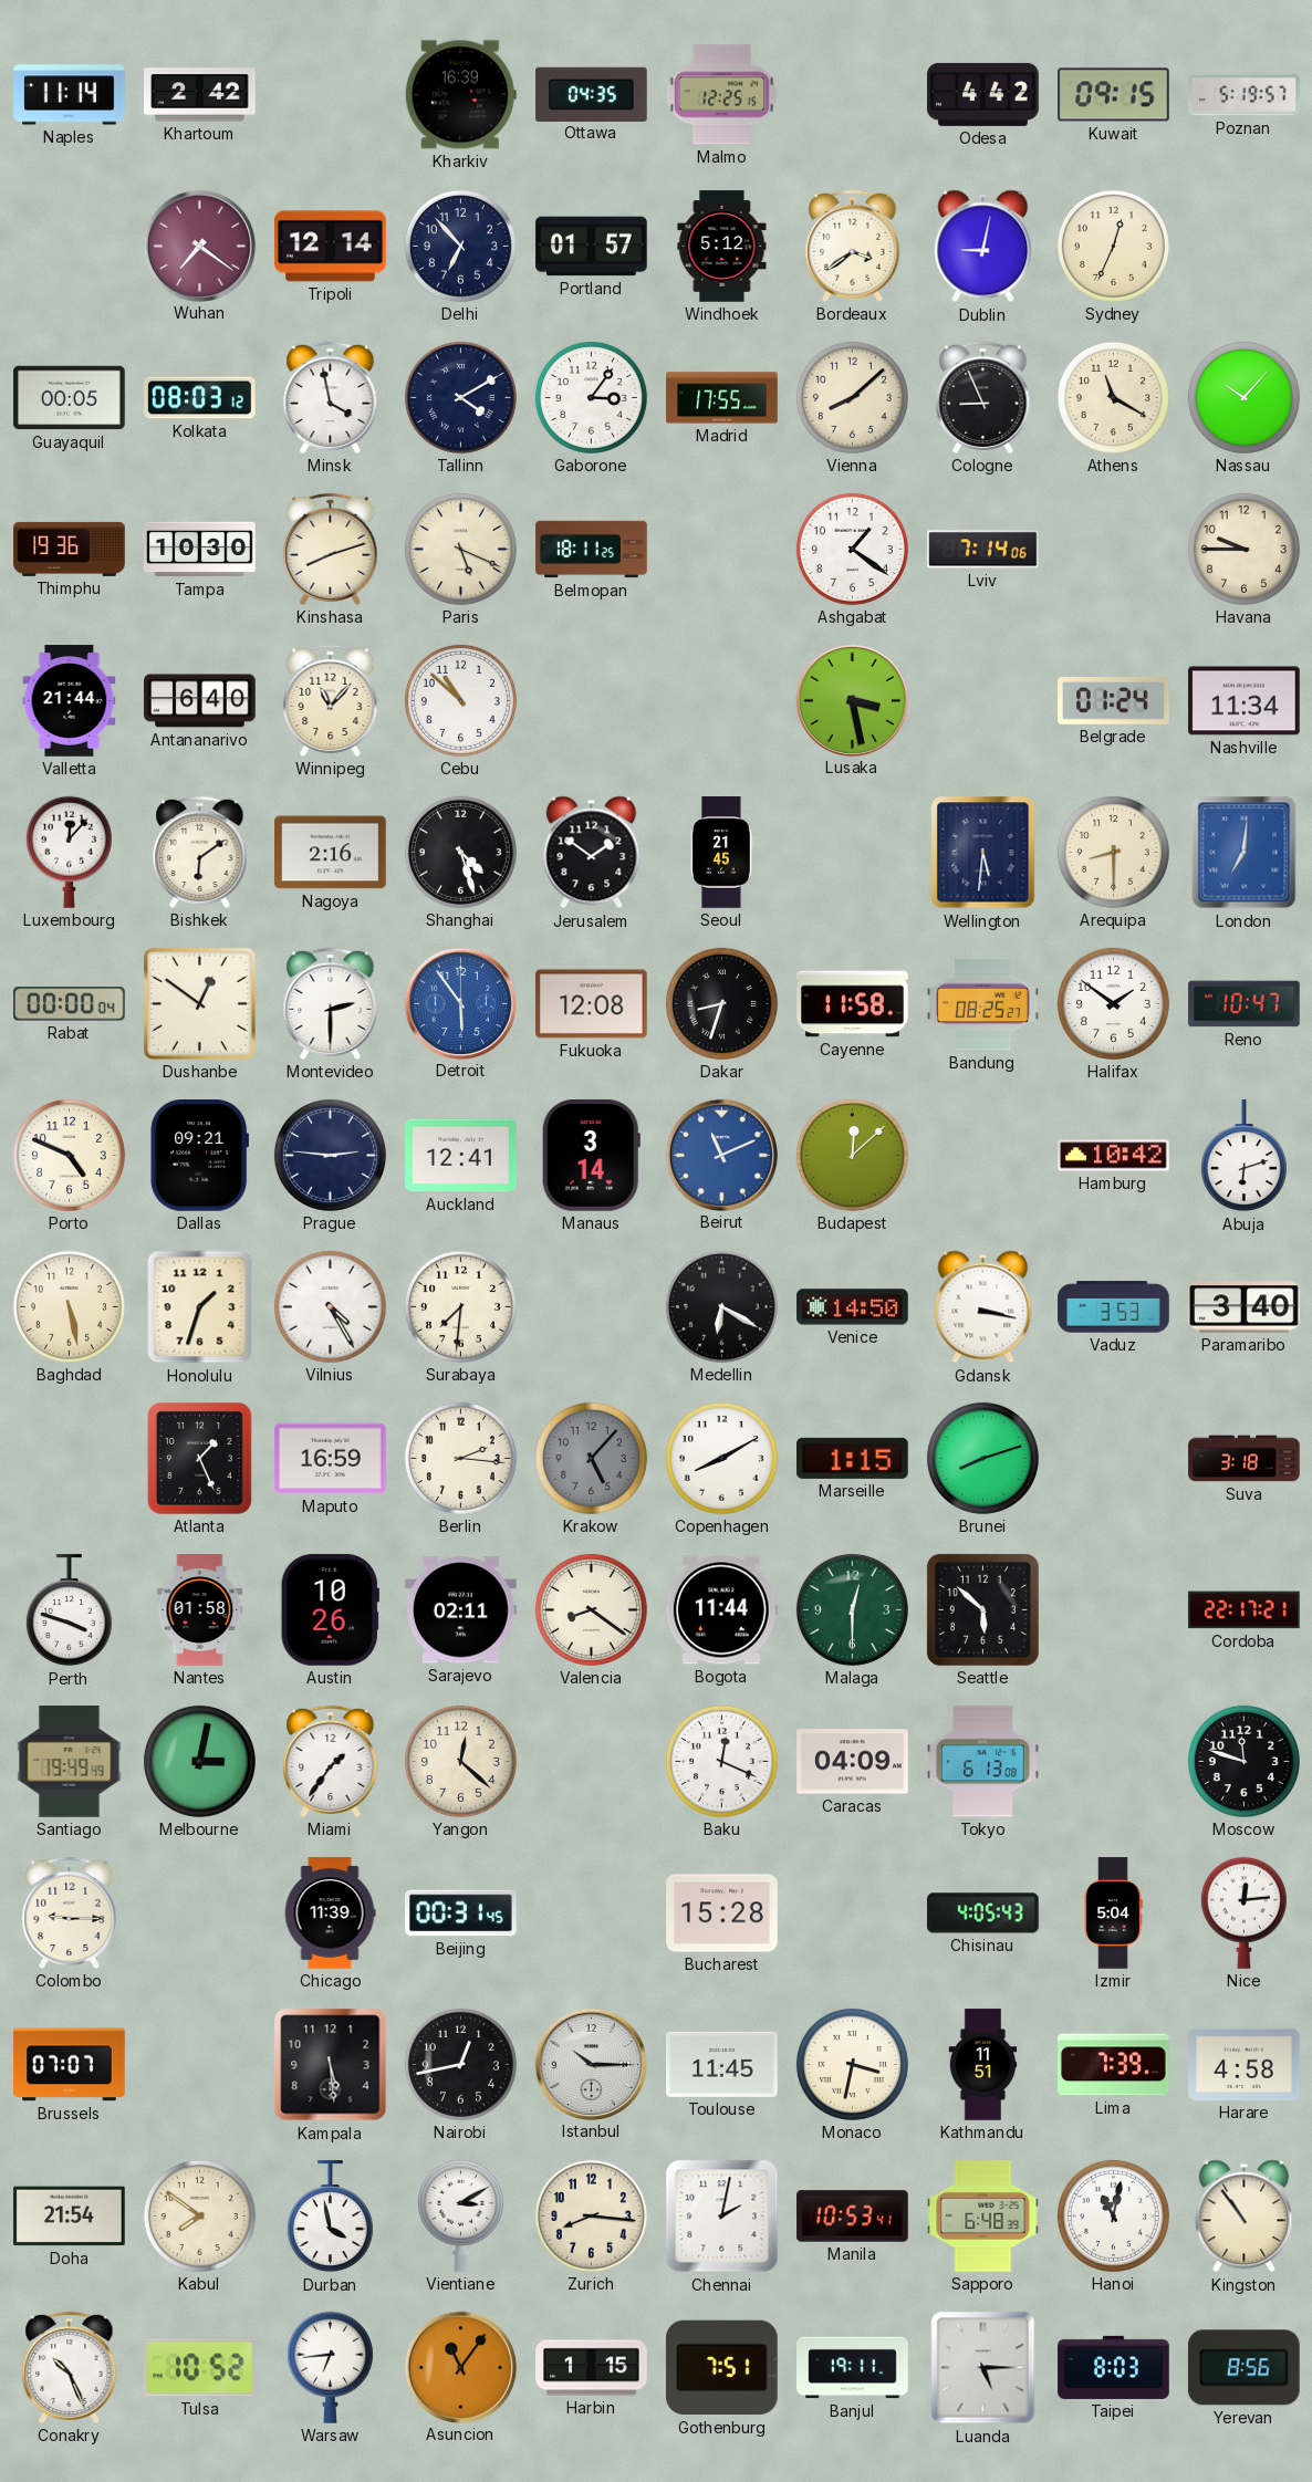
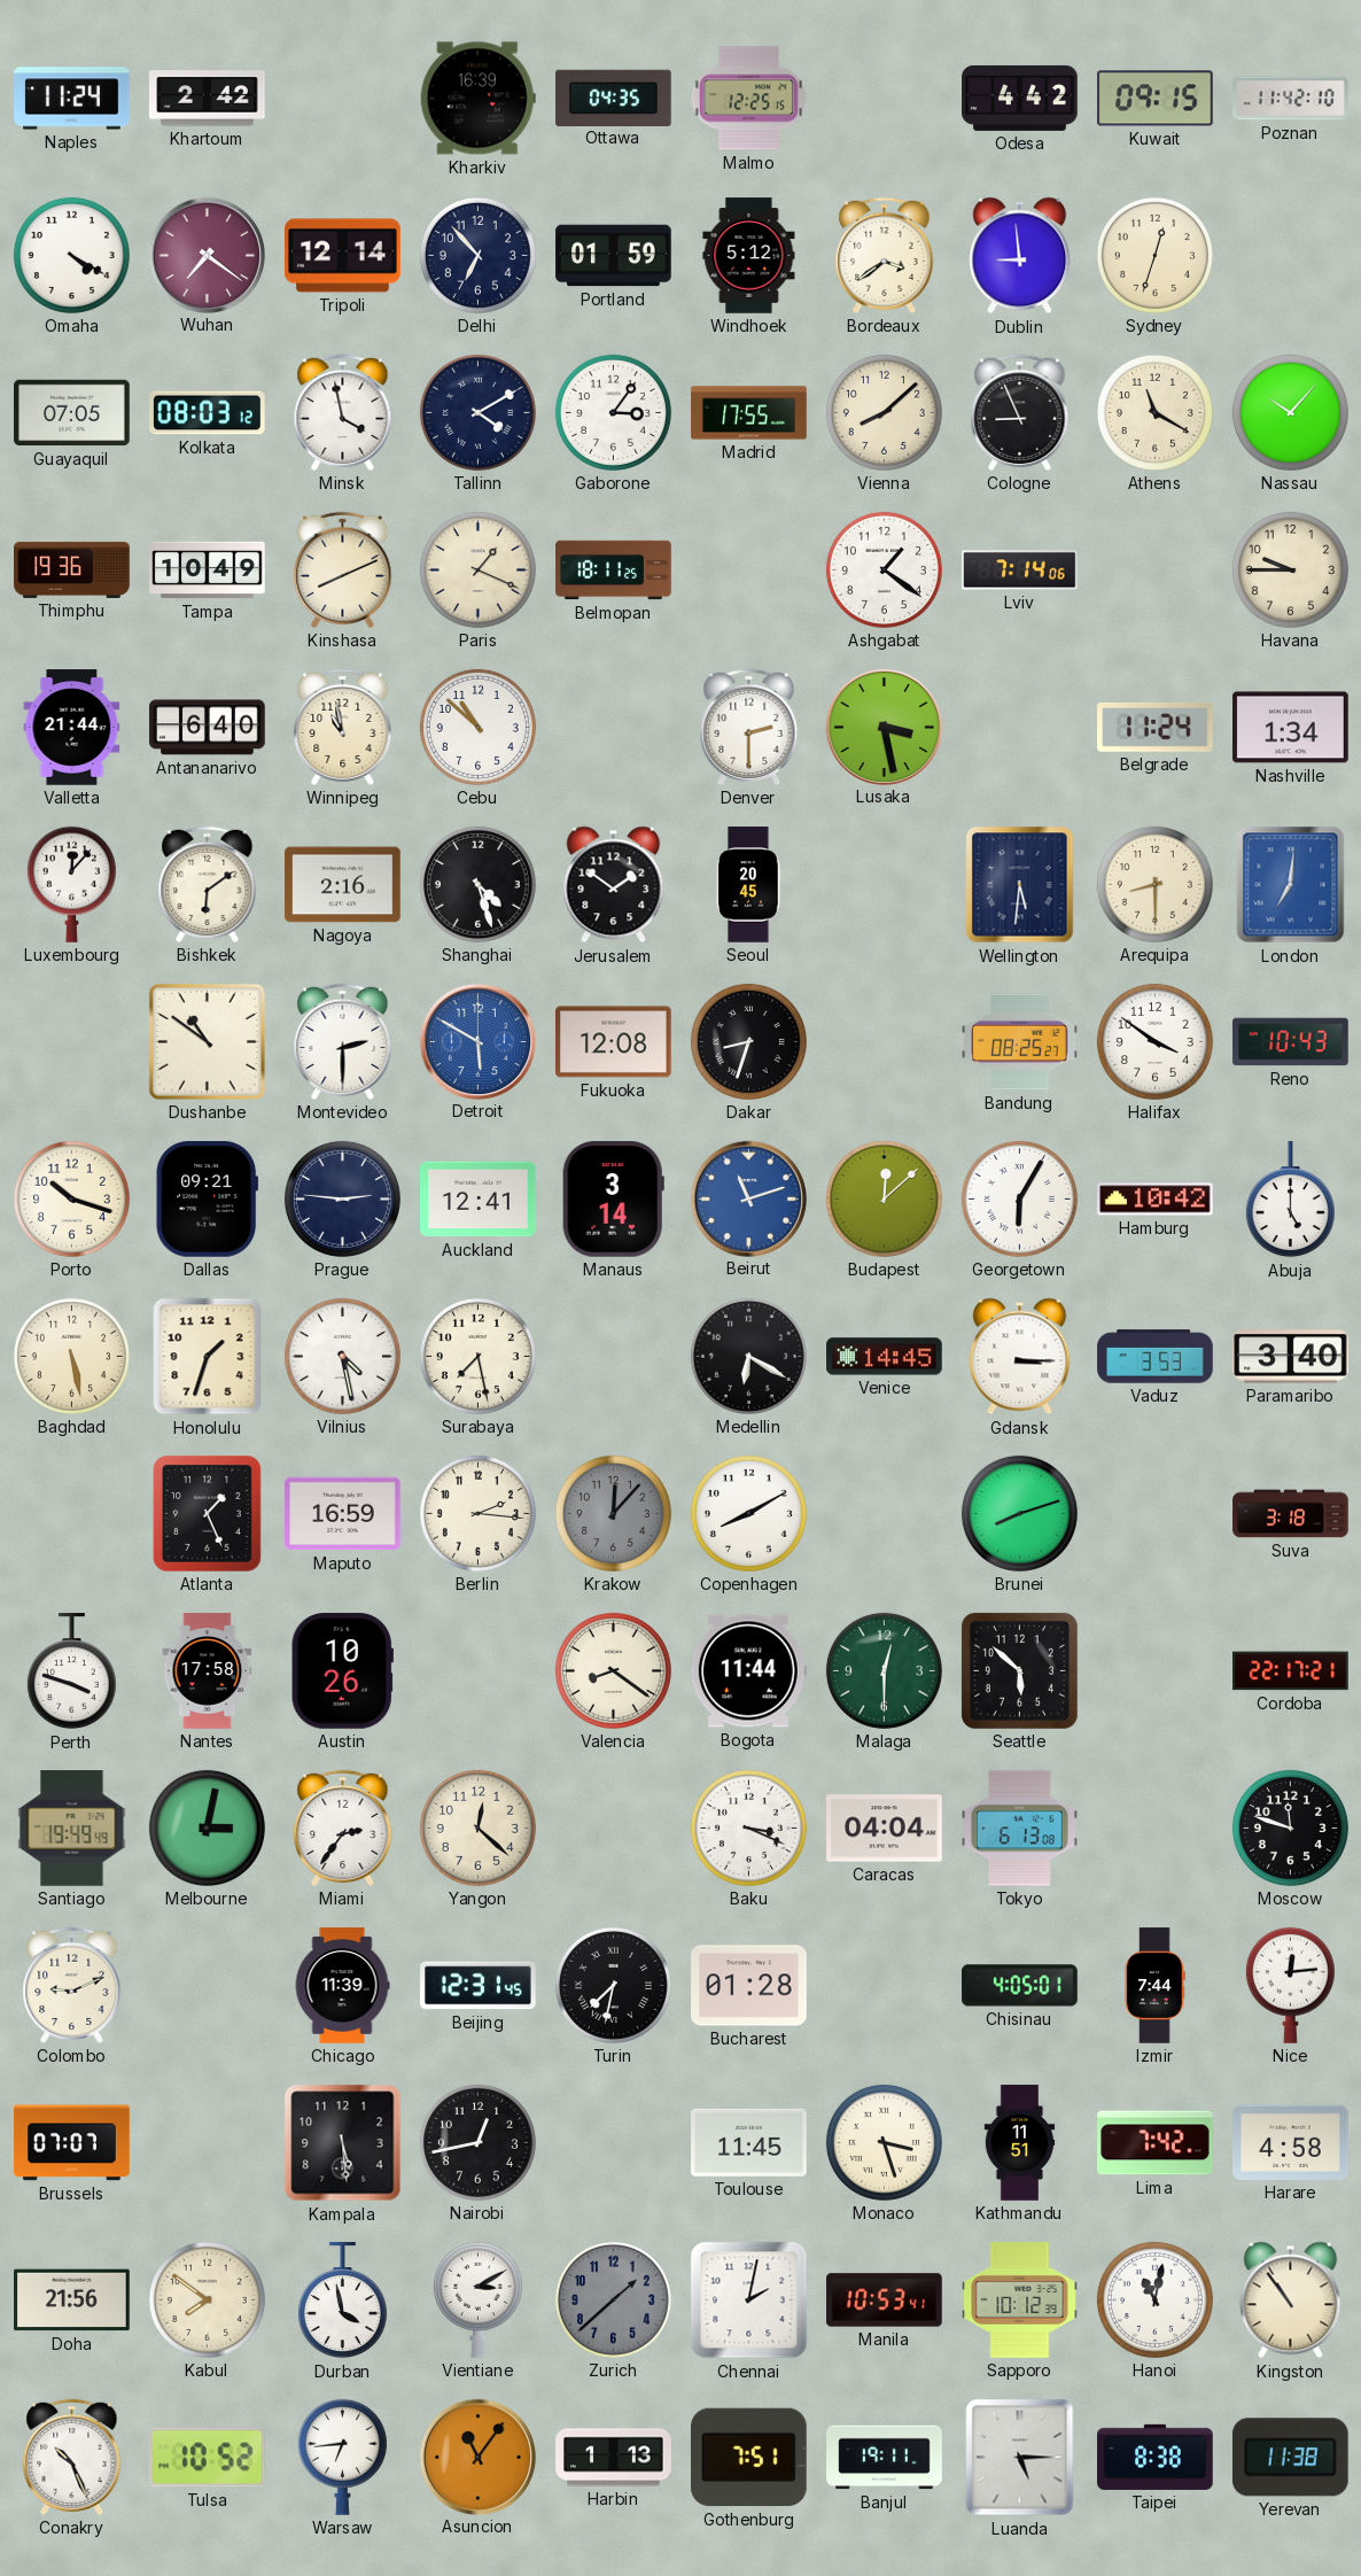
Naples: 11:14 -> 11:24 (72, 99)
Poznan: 5:19 -> 11:42 (1291, 99)
Omaha: none -> 4:20 (71, 255)
Portland: 01:57 -> 01:59 (614, 256)
Dublin: 9:02 -> 8:59 (1020, 256)
Sydney: 12:34 -> 12:33 (1154, 255)
Guayaquil: 00:05 -> 07:05 (72, 413)
Tampa: 10:30 -> 10:49 (208, 571)
Kinshasa: 8:12 -> 8:11 (343, 569)
Paris: 5:19 -> 1:19 (477, 569)
Winnipeg: 11:07 -> 10:58 (343, 727)
Denver: none -> 2:30 (749, 727)
Belgrade: 01:24 -> 11:24 (1156, 728)
Nashville: 11:34 -> 1:34 (1291, 728)
Seoul: 21:45 -> 20:45 (748, 885)
Rabat: 00:00 -> none (70, 1004)
Dushanbe: 12:51 -> 10:51 (207, 1041)
Detroit: 5:54 -> 5:50 (477, 1041)
Cayenne: 11:58 -> none (853, 1004)
Halifax: 1:51 -> 3:51 (1154, 1041)
Reno: 10:47 -> 10:43 (1291, 1042)
Porto: 4:49 -> 10:18 (71, 1198)
Beirut: 11:11 -> 11:12 (748, 1198)
Georgetown: none -> 6:05 (1019, 1198)
Abuja: 6:12 -> 5:00 (1290, 1200)
Vilnius: 4:25 -> 4:28 (342, 1356)
Surabaya: 7:31 -> 7:28 (477, 1356)
Venice: 14:50 -> 14:45 (885, 1357)
Gdansk: 3:17 -> 3:15 (1020, 1357)
Krakow: 5:07 -> 12:07 (613, 1513)
Marseille: 1:15 -> none (853, 1458)
Nantes: 01:58 -> 17:58 (208, 1671)
Sarajevo: 02:11 -> none (461, 1610)
Miami: 1:36 -> 2:36 (343, 1828)
Baku: 12:19 -> 3:19 (748, 1828)
Caracas: 04:09 -> 04:04 (885, 1829)
Colombo: 9:15 -> 9:11 (72, 1985)
Beijing: 00:31 -> 12:31 (479, 1986)
Turin: none -> 7:32 (613, 1985)
Bucharest: 15:28 -> 01:28 (749, 1986)
Chisinau: 4:05:43 -> 4:05:01 (1020, 1986)
Izmir: 5:04 -> 7:44 (1154, 1986)
Istanbul: 10:15 -> none (591, 2064)
Monaco: 3:32 -> 3:27 (884, 2142)
Lima: 7:39 -> 7:42 (1156, 2143)
Doha: 21:54 -> 21:56 (72, 2300)
Zurich: 8:16 -> 1:38 (613, 2299)
Zurich dial: cream -> grey (613, 2299)
Sapporo: 6:48 -> 10:12 (1020, 2300)
Harbin: 1:15 -> 1:13 (614, 2458)
Taipei: 8:03 -> 8:38 (1156, 2457)
Yerevan: 8:56 -> 11:38 (1290, 2458)
